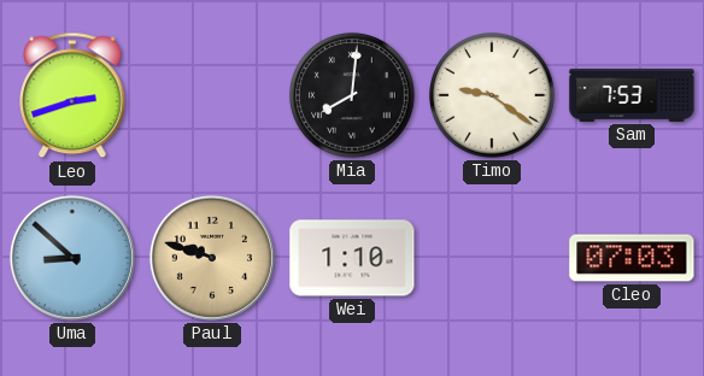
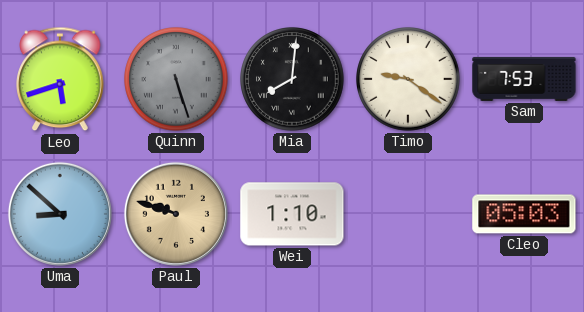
Leo: 2:42 -> 5:42 (60, 79)
Quinn: none -> 5:27 (176, 79)
Cleo: 07:03 -> 05:03 (524, 214)
